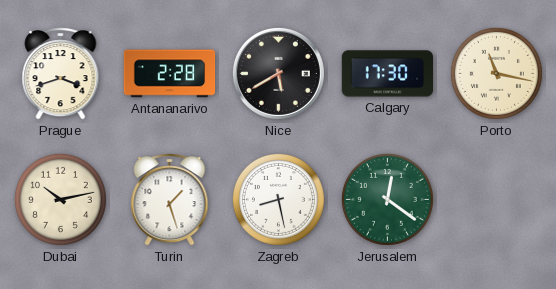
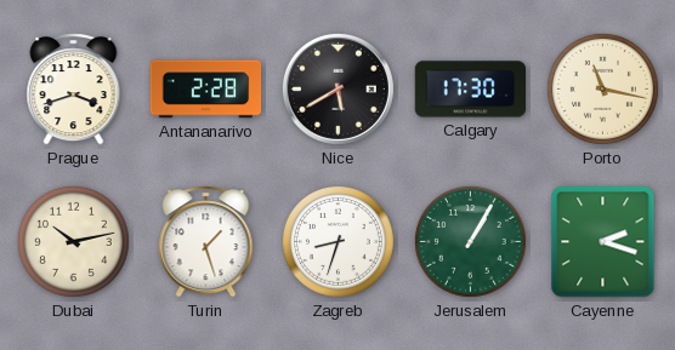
Zagreb: 8:28 -> 8:33 (337, 241)
Jerusalem: 12:21 -> 1:05 (470, 241)
Cayenne: none -> 2:18 (603, 242)
